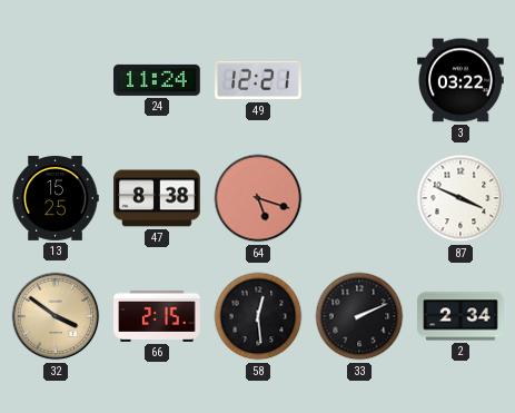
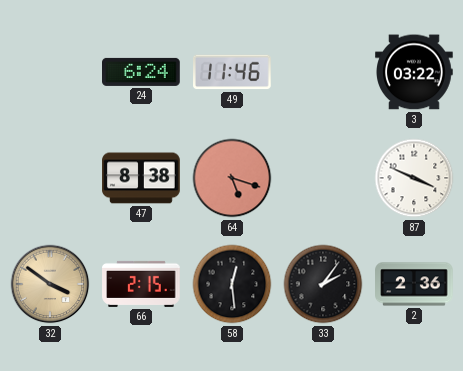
24: 11:24 -> 6:24 (141, 72)
49: 12:21 -> 11:46 (232, 72)
13: 15:25 -> none (56, 198)
33: 2:11 -> 2:06 (323, 284)
2: 2:34 -> 2:36 (414, 284)
